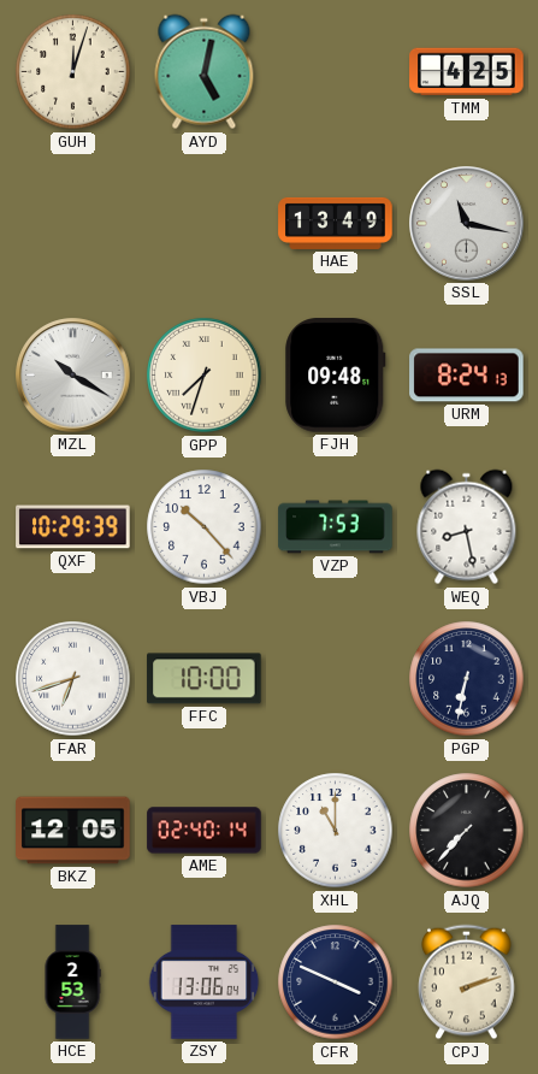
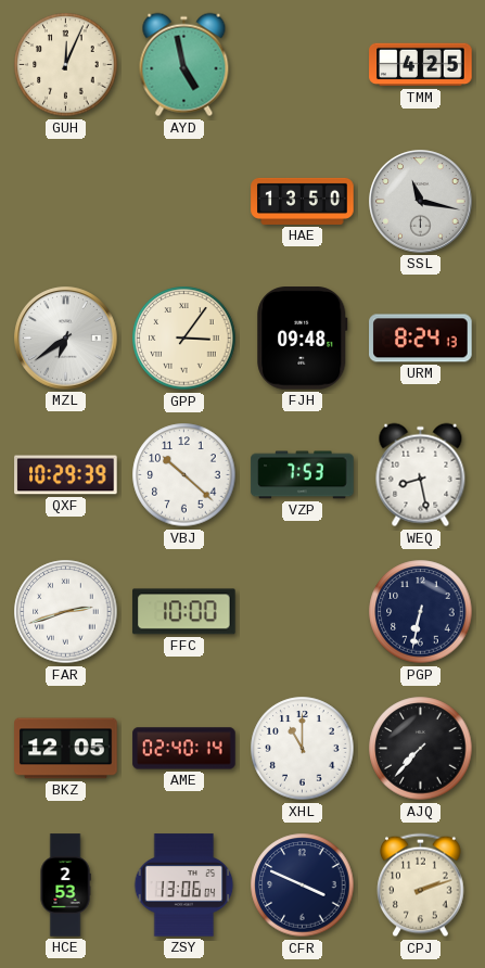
GUH: 12:03 -> 12:04 (66, 65)
AYD: 5:02 -> 4:58 (184, 65)
HAE: 13:49 -> 13:50 (303, 201)
MZL: 10:20 -> 6:39 (66, 339)
GPP: 7:33 -> 3:06 (184, 339)
VBJ: 10:23 -> 10:22 (184, 475)
FAR: 6:42 -> 2:42 (66, 612)
